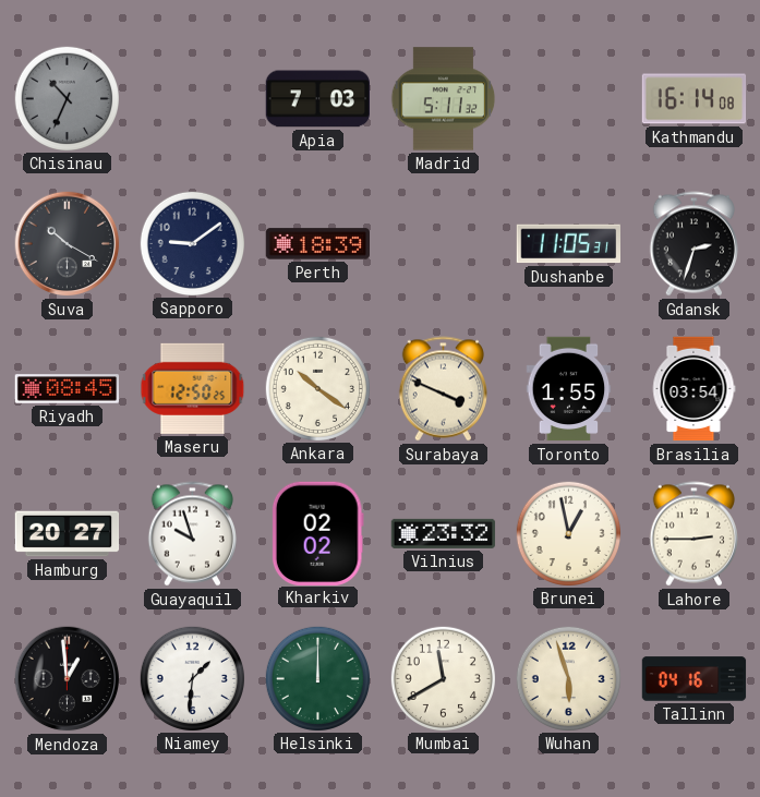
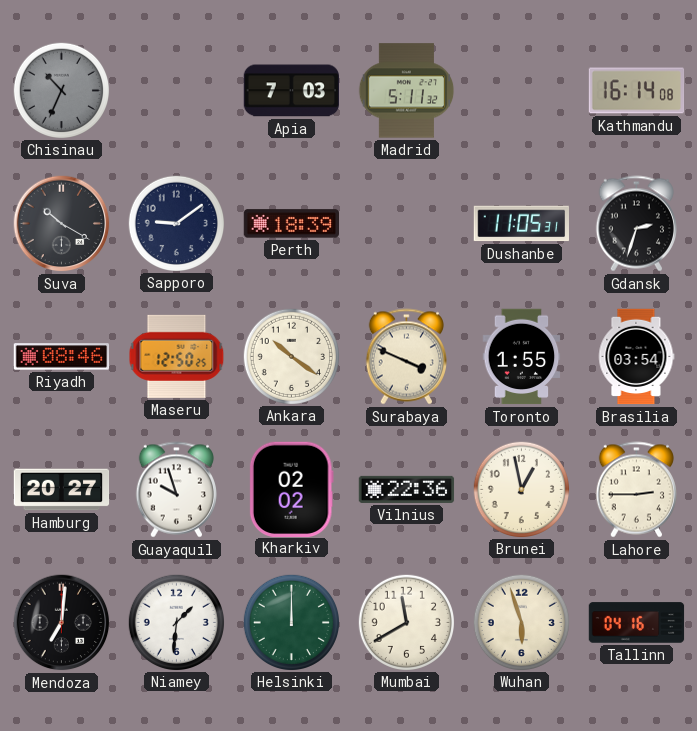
Riyadh: 08:45 -> 08:46 (62, 357)
Vilnius: 23:32 -> 22:36 (407, 489)
Mendoza: 12:59 -> 7:01 (62, 623)
